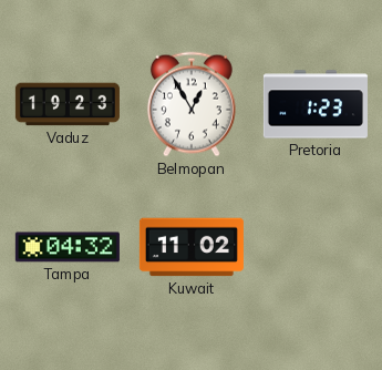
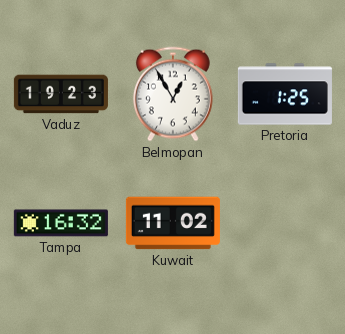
Pretoria: 1:23 -> 1:25 (285, 94)
Tampa: 04:32 -> 16:32 (61, 223)
